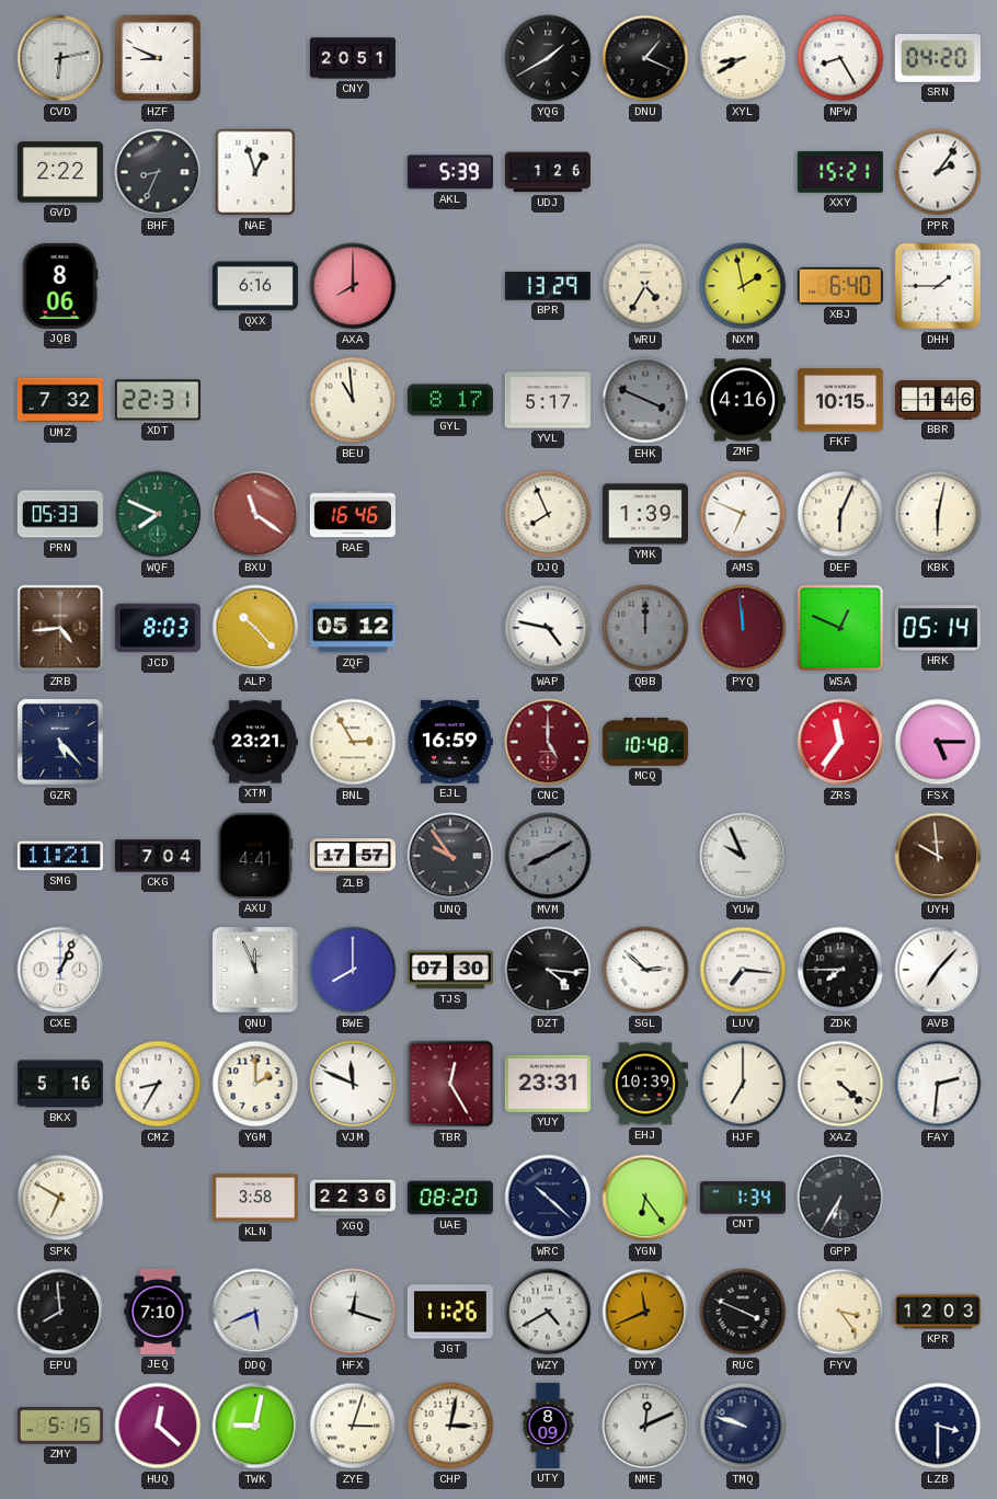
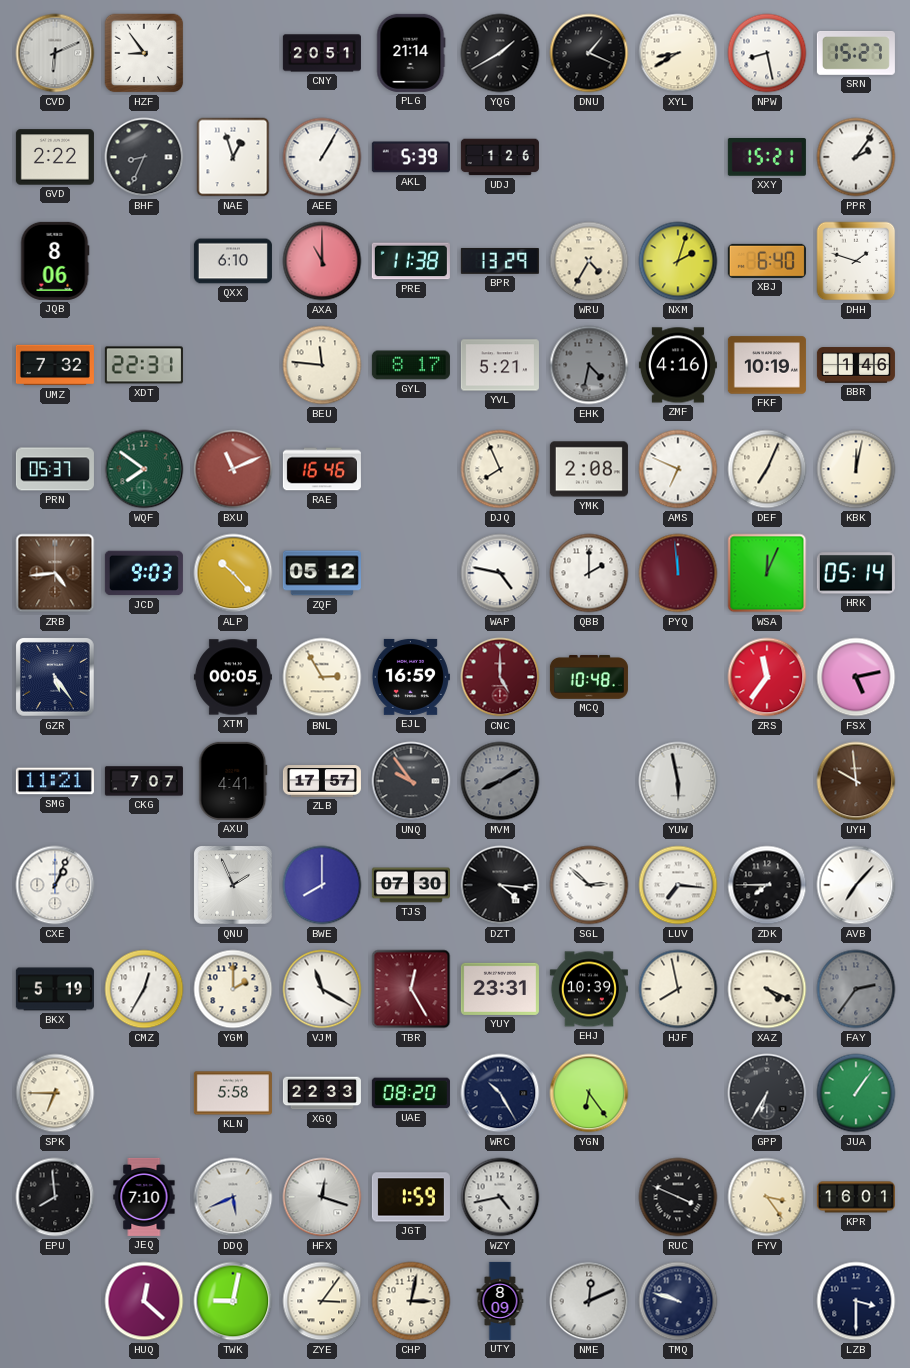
CVD: 6:13 -> 6:11 (55, 53)
HZF: 8:49 -> 8:54 (144, 53)
PLG: none -> 21:14 (411, 53)
NPW: 8:25 -> 8:28 (767, 53)
SRN: 04:20 -> 15:27 (856, 53)
AEE: none -> 1:05 (322, 157)
QXX: 6:16 -> 6:10 (233, 261)
AXA: 8:00 -> 11:00 (322, 261)
PRE: none -> 11:38 (411, 261)
NXM: 1:58 -> 2:03 (678, 261)
DHH: 1:45 -> 1:48 (856, 261)
BEU: 10:59 -> 11:46 (322, 365)
YVL: 5:17 -> 5:21 (500, 365)
EHK: 3:49 -> 4:32 (589, 365)
FKF: 10:15 -> 10:19 (767, 365)
PRN: 05:33 -> 05:37 (55, 469)
WQF: 7:49 -> 7:51 (144, 469)
BXU: 11:21 -> 11:11 (233, 469)
YMK: 1:39 -> 2:08 (589, 469)
DEF: 6:04 -> 7:04 (767, 469)
KBK: 6:02 -> 12:02 (856, 469)
JCD: 8:03 -> 9:03 (144, 573)
QBB: 12:00 -> 2:00 (589, 573)
QBB dial: grey -> white (589, 573)
WSA: 12:49 -> 12:04 (767, 573)
GZR: 5:23 -> 5:24 (56, 678)
XTM: 23:21 -> 00:05 (233, 677)
FSX: 5:15 -> 5:13 (856, 677)
CKG: 7:04 -> 7:07 (144, 781)
YUW: 9:56 -> 5:58 (678, 781)
QNU: 11:56 -> 1:56 (234, 886)
BKX: 5:16 -> 5:19 (55, 989)
CMZ: 8:35 -> 12:35 (144, 989)
VJM: 11:49 -> 11:20 (322, 989)
HJF: 7:00 -> 7:58 (678, 989)
XAZ: 4:22 -> 4:19 (767, 989)
FAY: 2:31 -> 2:36 (856, 989)
FAY dial: white -> grey (856, 989)
SPK: 6:50 -> 6:45 (55, 1093)
KLN: 3:58 -> 5:58 (233, 1093)
XGQ: 22:36 -> 22:33 (322, 1093)
WRC: 10:22 -> 10:25 (500, 1093)
CNT: 1:34 -> none (743, 1198)
JUA: none -> 1:06 (856, 1093)
JGT: 11:26 -> 1:59 (411, 1197)
WZY: 4:40 -> 4:43 (500, 1197)
DYY: 11:41 -> none (645, 1312)
KPR: 12:03 -> 16:01 (856, 1197)
ZMY: 5:15 -> none (60, 1426)
ZYE: 3:03 -> 3:06 (322, 1301)
